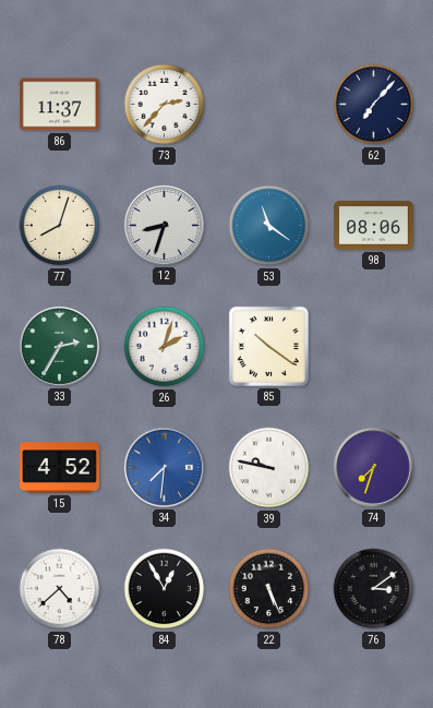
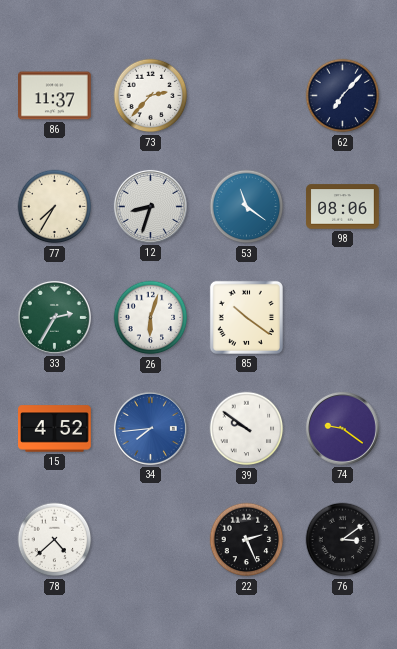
77: 8:03 -> 7:35 (55, 207)
26: 2:03 -> 6:03 (151, 318)
34: 7:31 -> 7:44 (150, 428)
39: 9:47 -> 9:51 (247, 429)
74: 7:33 -> 9:21 (342, 428)
84: 12:55 -> none (165, 589)
22: 5:26 -> 2:26 (247, 540)
